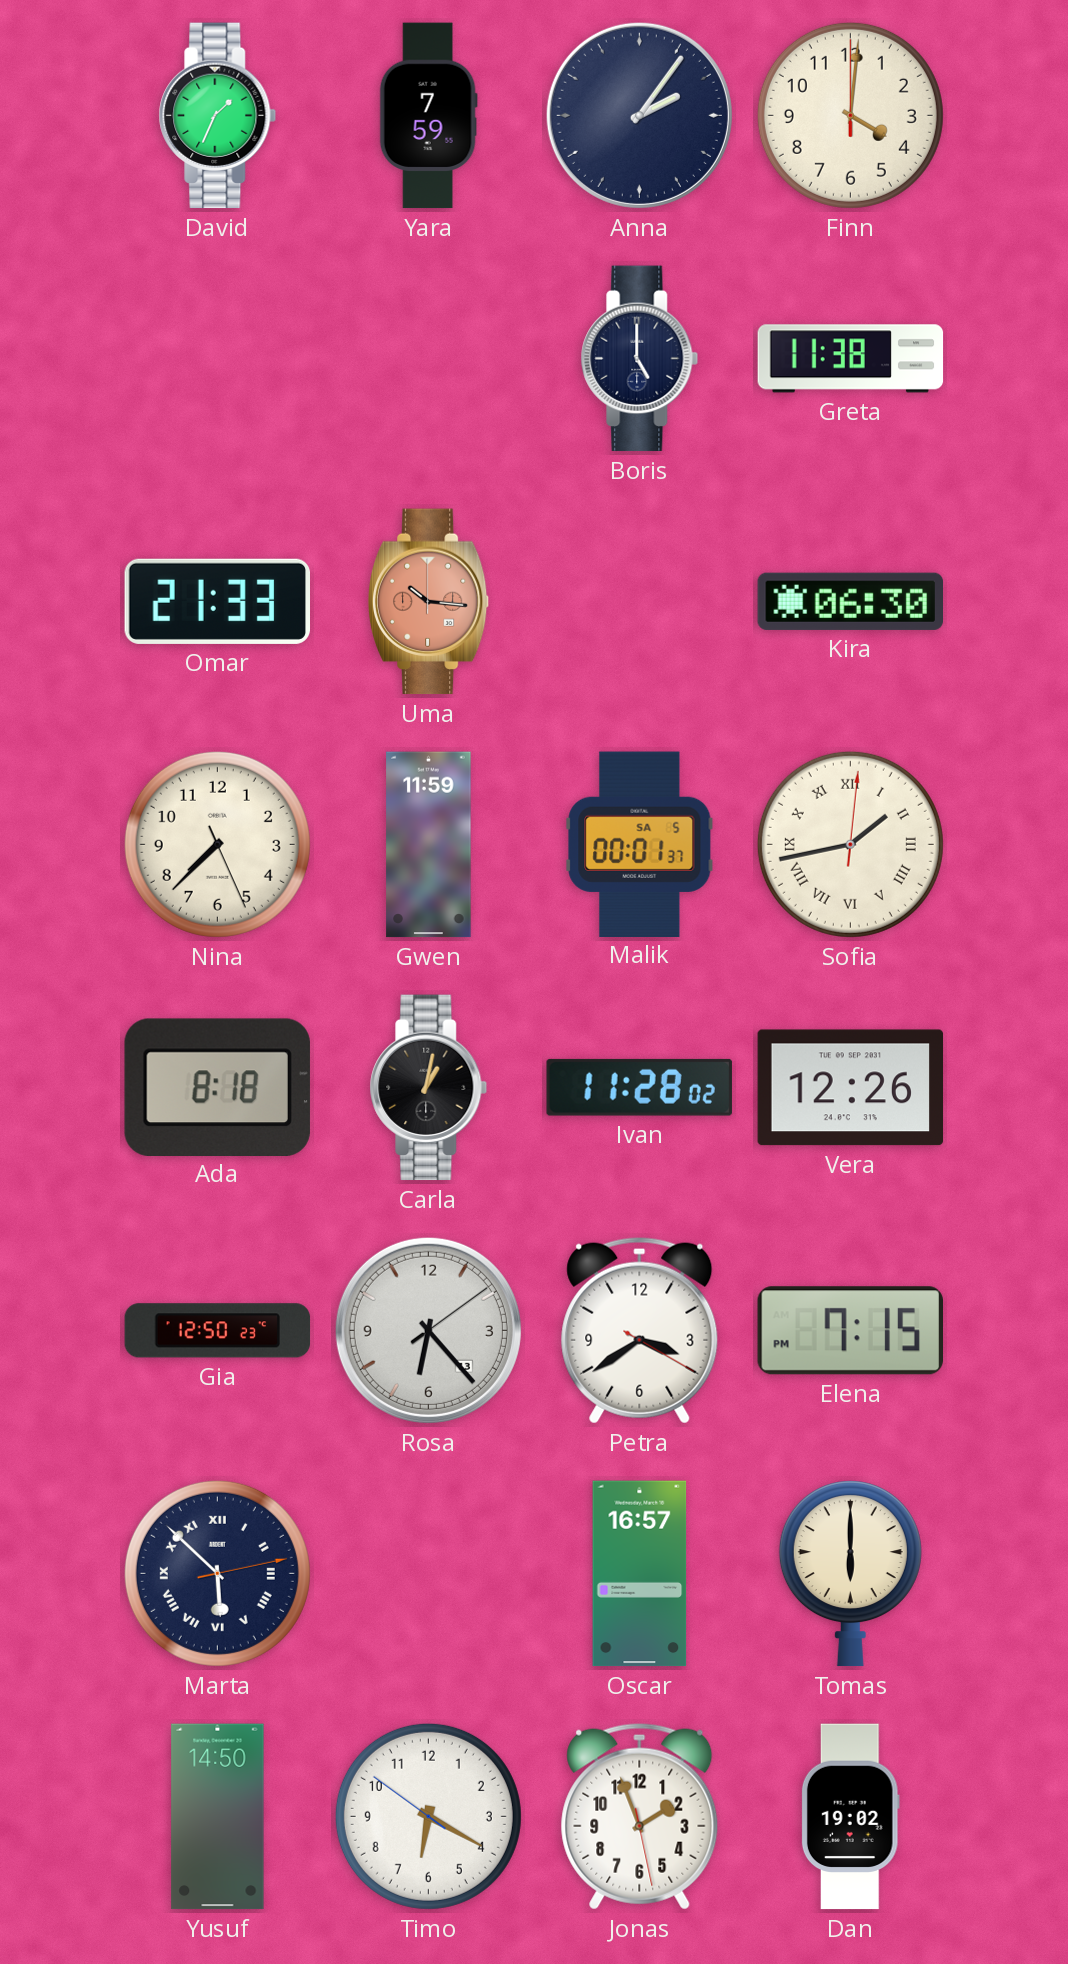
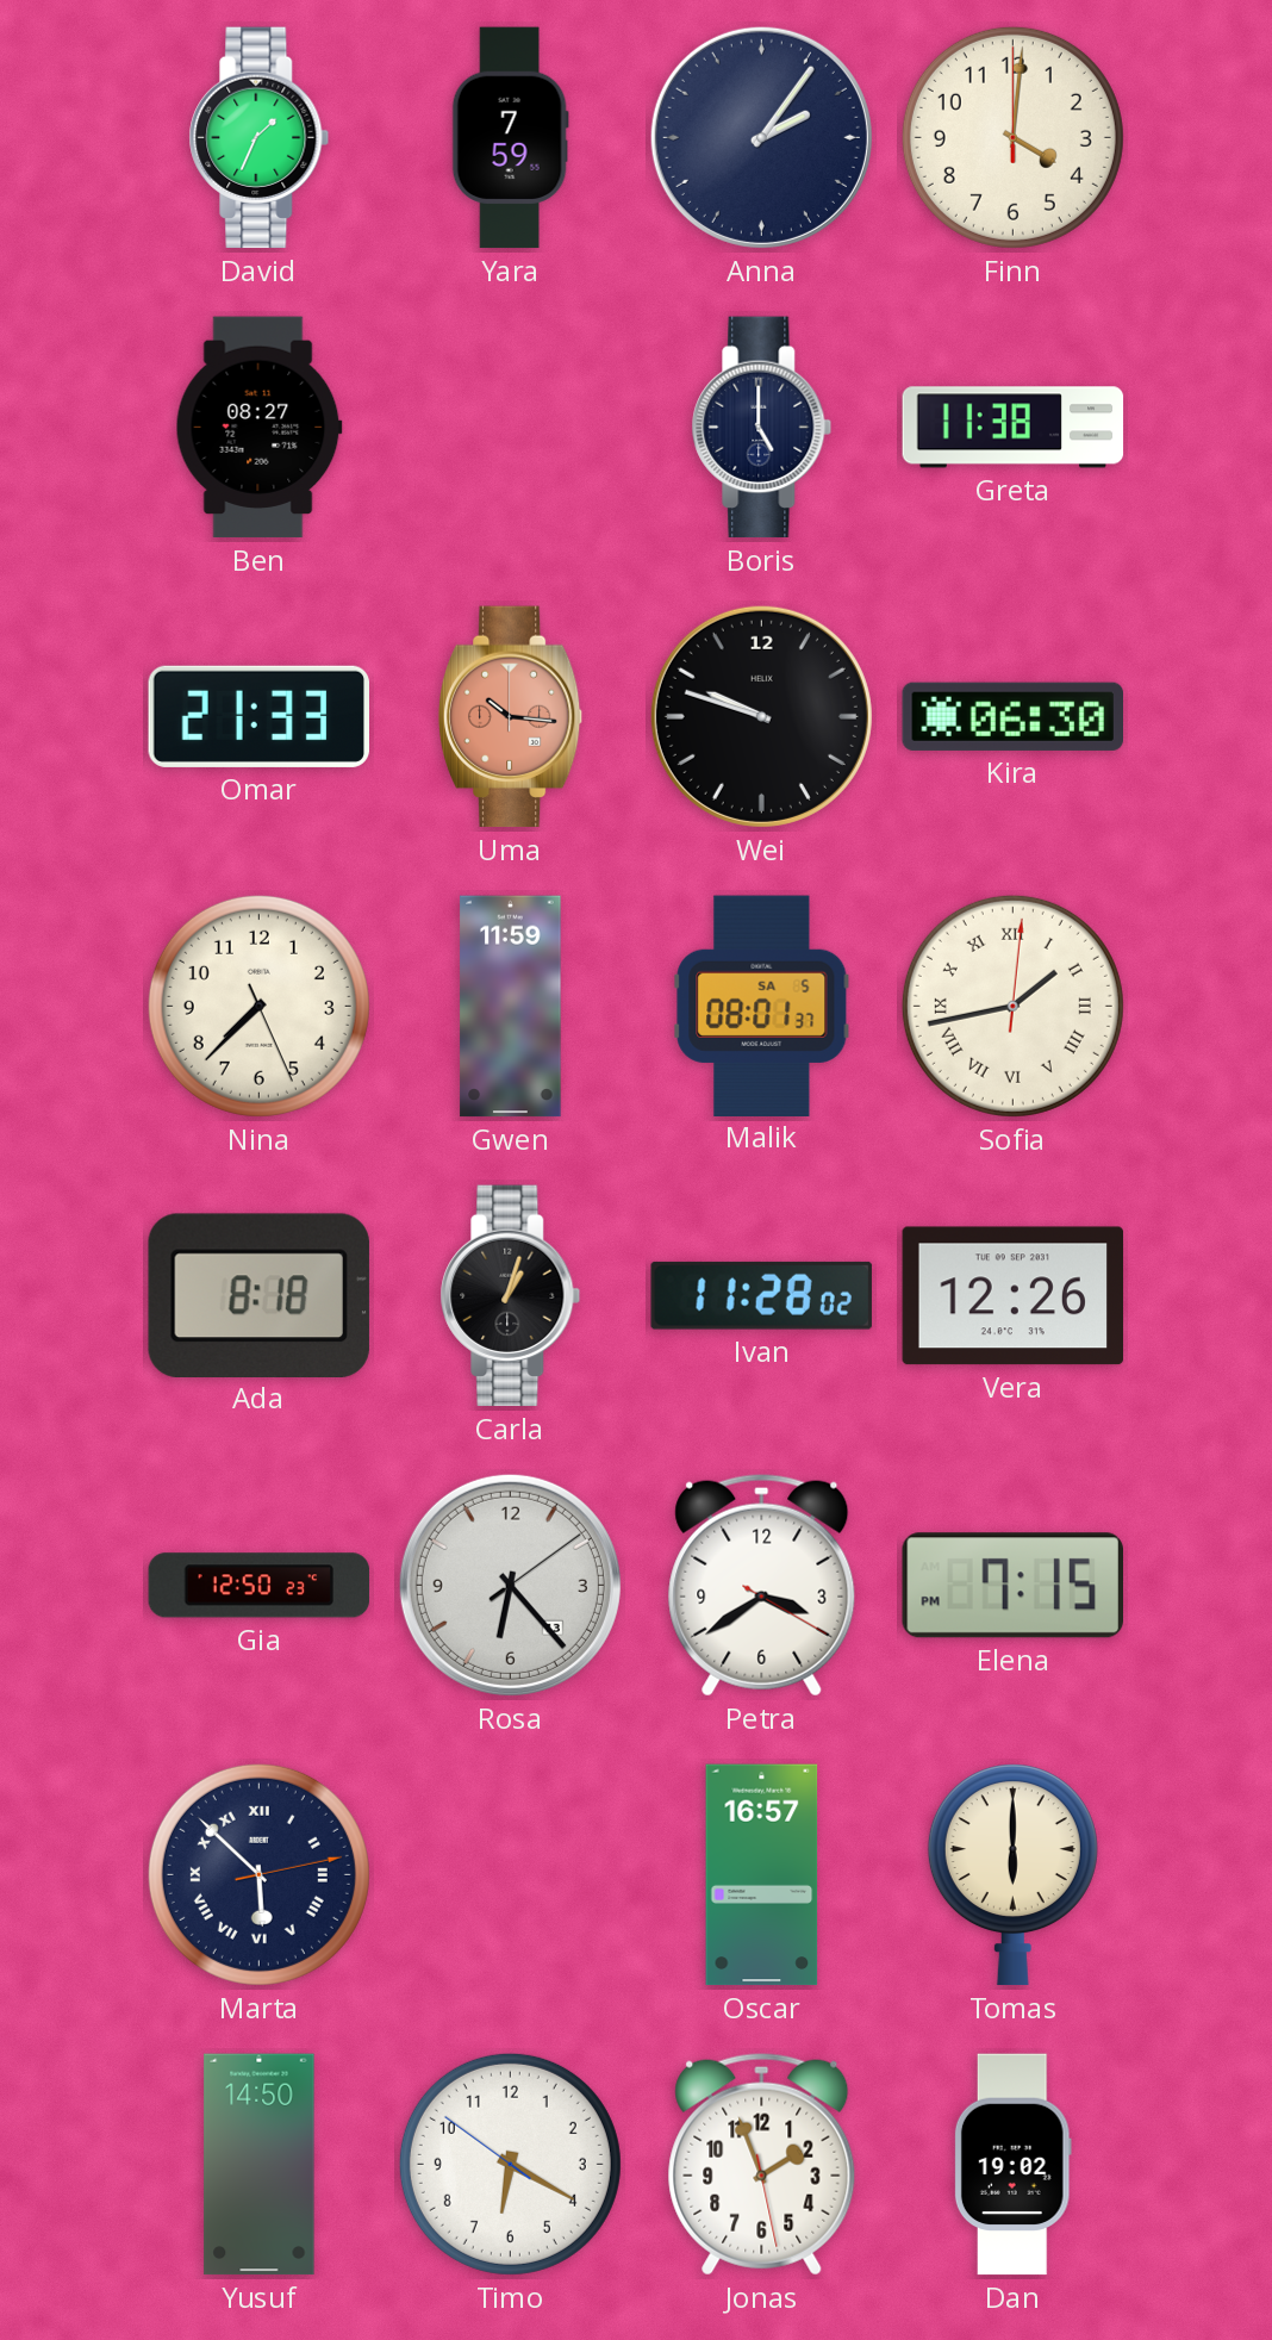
Ben: none -> 08:27 (258, 428)
Wei: none -> 9:48 (761, 716)
Malik: 00:01 -> 08:01 (762, 1006)
Carla: 1:02 -> 1:03 (511, 1296)
